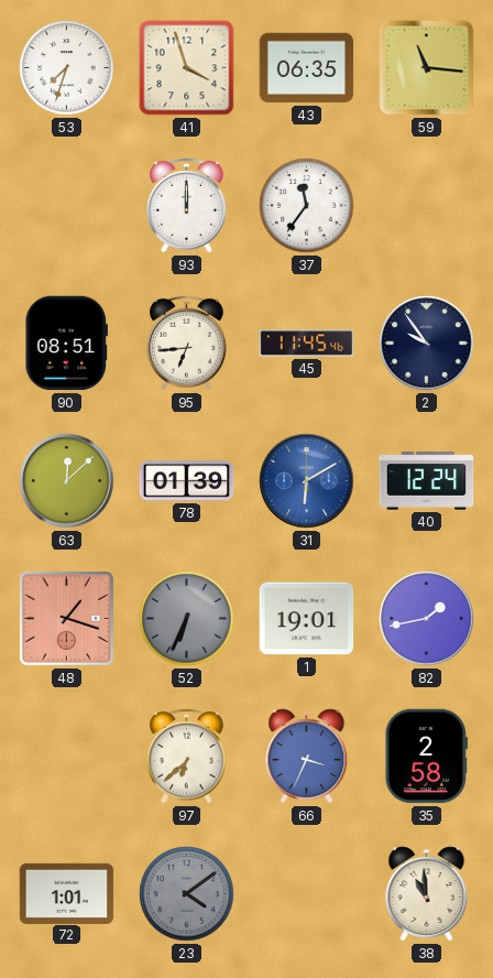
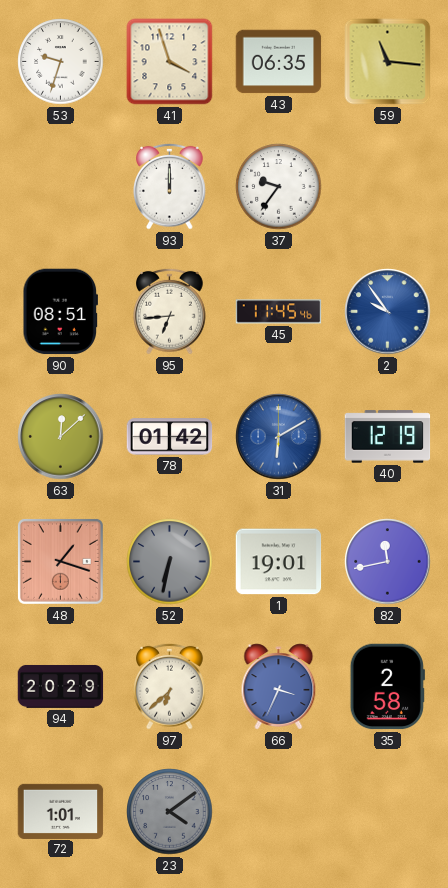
53: 7:33 -> 9:33 (61, 62)
37: 11:36 -> 9:36 (279, 187)
2 dial: navy -> blue (388, 312)
78: 01:39 -> 01:42 (170, 437)
40: 12:24 -> 12:19 (388, 437)
52: 6:34 -> 6:32 (170, 562)
82: 1:43 -> 11:43 (388, 562)
94: none -> 20:29 (61, 686)
38: 10:59 -> none (427, 894)
